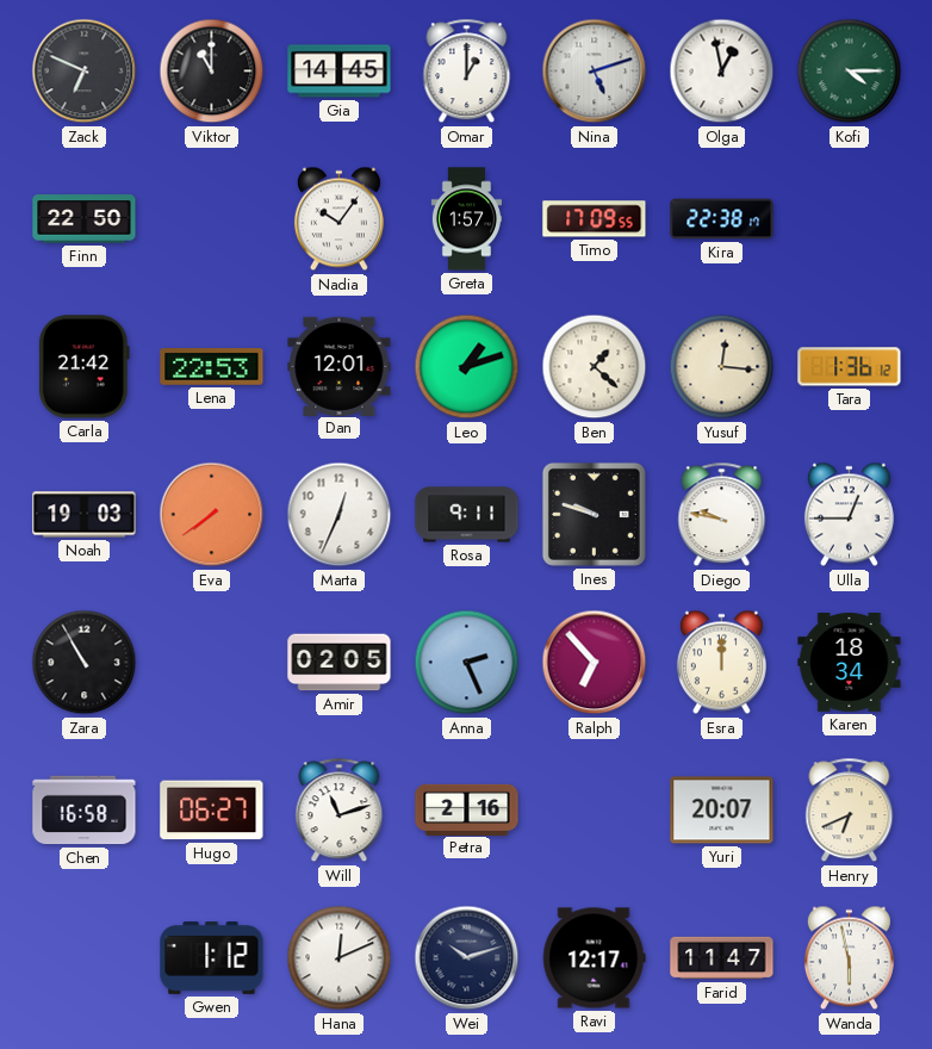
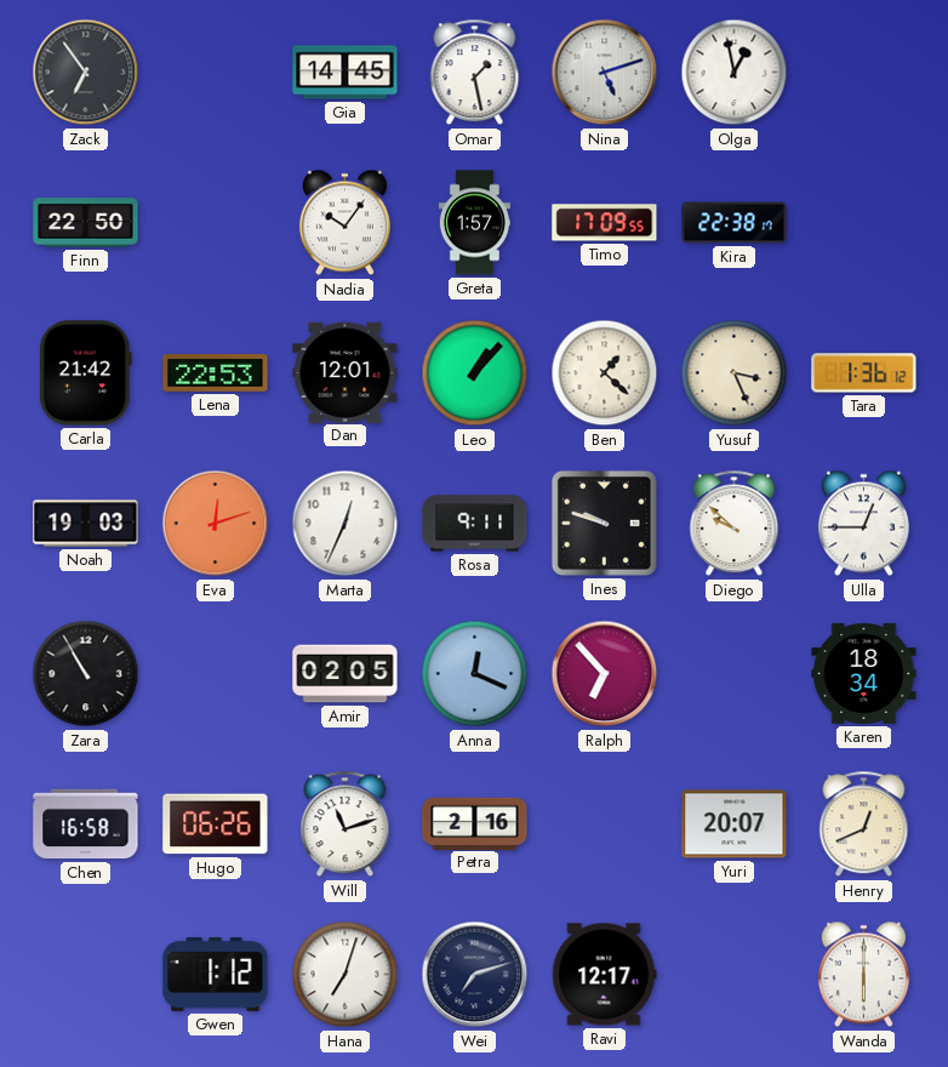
Zack: 6:49 -> 6:54 (86, 73)
Viktor: 11:00 -> none (212, 72)
Omar: 1:00 -> 1:28 (475, 73)
Kofi: 4:15 -> none (850, 72)
Leo: 1:12 -> 1:07 (475, 373)
Yusuf: 12:16 -> 3:26 (735, 373)
Eva: 7:39 -> 12:12 (216, 524)
Diego: 9:47 -> 9:52 (735, 524)
Anna: 2:26 -> 12:19 (475, 674)
Esra: 12:00 -> none (721, 663)
Hugo: 06:27 -> 06:26 (216, 824)
Henry: 6:41 -> 12:41 (864, 824)
Hana: 12:11 -> 7:03 (345, 975)
Wei: 10:12 -> 7:12 (475, 975)
Farid: 11:47 -> none (722, 958)
Wanda: 5:58 -> 6:00 (863, 975)
